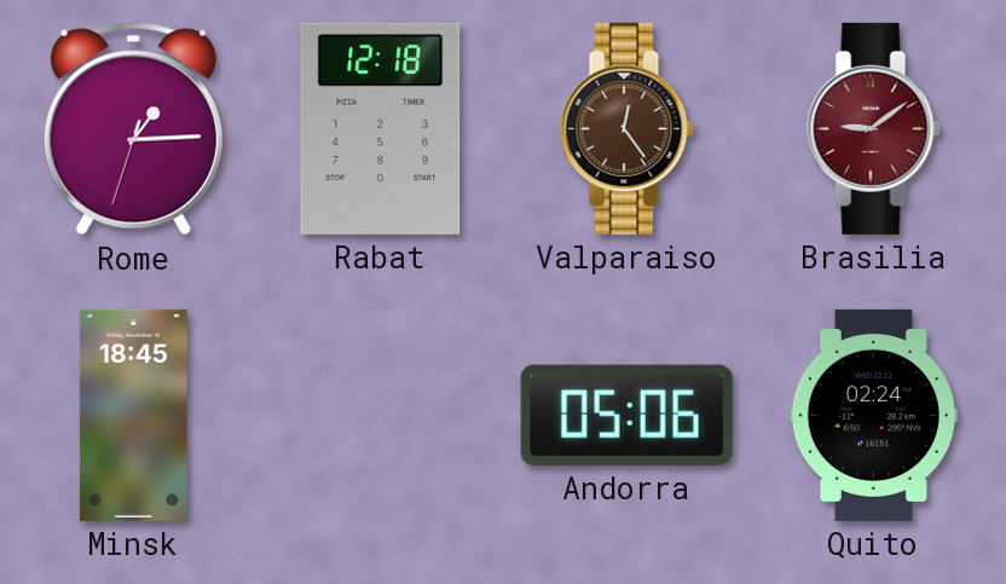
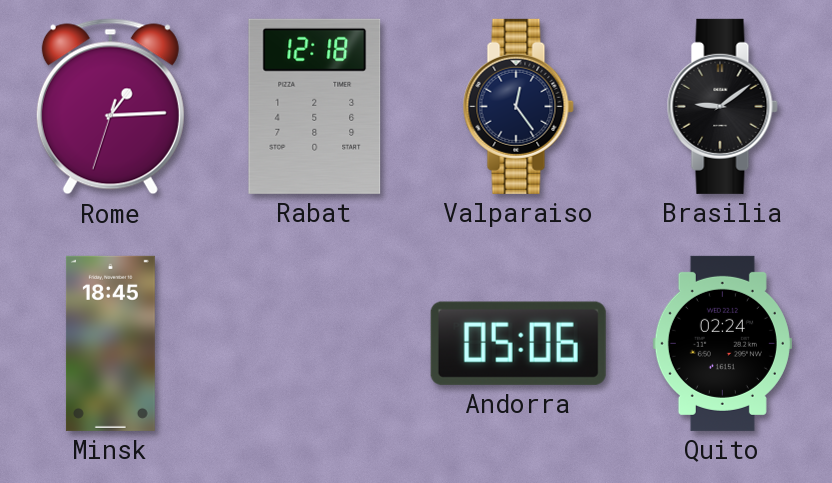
Valparaiso dial: brown -> navy (518, 106)
Brasilia dial: burgundy -> black (722, 106)
